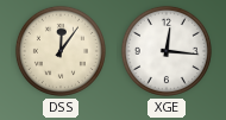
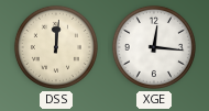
DSS: 12:06 -> 12:01 (56, 47)
